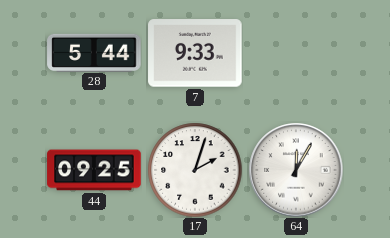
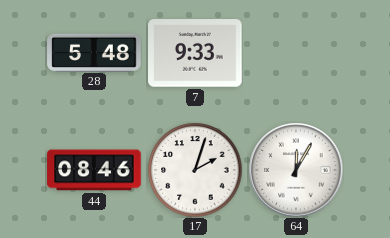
28: 5:44 -> 5:48 (94, 52)
44: 09:25 -> 08:46 (94, 170)
